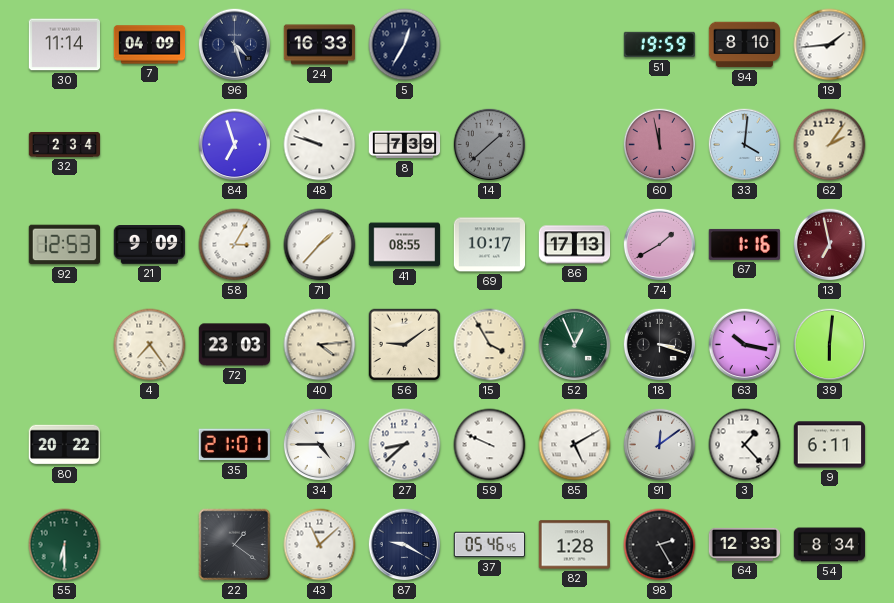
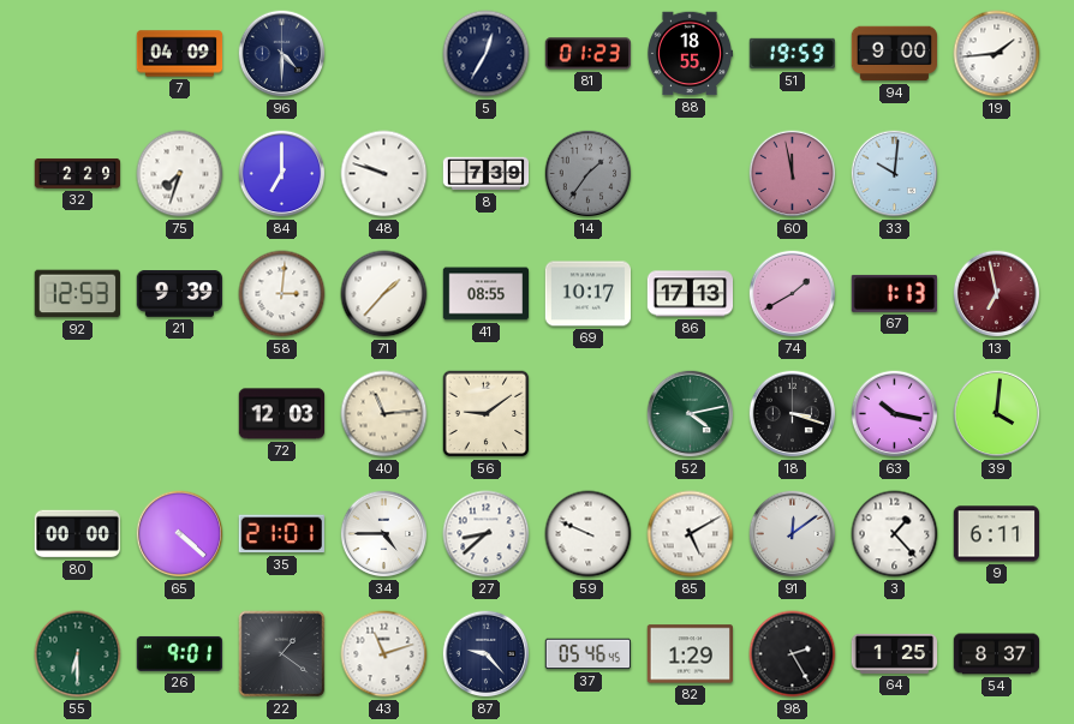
30: 11:14 -> none (65, 45)
96: 4:27 -> 4:30 (282, 54)
24: 16:33 -> none (320, 45)
81: none -> 01:23 (589, 54)
88: none -> 18:55 (690, 54)
94: 8:10 -> 9:00 (895, 54)
32: 2:34 -> 2:29 (78, 173)
75: none -> 7:33 (180, 174)
84: 6:57 -> 7:00 (282, 174)
14: 1:38 -> 1:36 (589, 174)
33: 4:01 -> 10:01 (895, 174)
62: 2:06 -> none (830, 145)
21: 9:09 -> 9:39 (179, 294)
58: 3:05 -> 3:01 (282, 294)
67: 1:16 -> 1:13 (894, 293)
4: 7:24 -> none (150, 345)
72: 23:03 -> 12:03 (282, 414)
40: 4:14 -> 11:14 (384, 414)
15: 3:55 -> none (490, 345)
52: 12:56 -> 4:13 (691, 414)
39: 6:01 -> 4:01 (997, 414)
80: 20:22 -> 00:00 (77, 534)
65: none -> 4:22 (180, 534)
26: none -> 9:01 (180, 653)
43: 11:08 -> 11:12 (384, 654)
87: 9:20 -> 9:23 (487, 654)
82: 1:28 -> 1:29 (691, 654)
64: 12:33 -> 1:25 (895, 653)
54: 8:34 -> 8:37 (997, 654)
